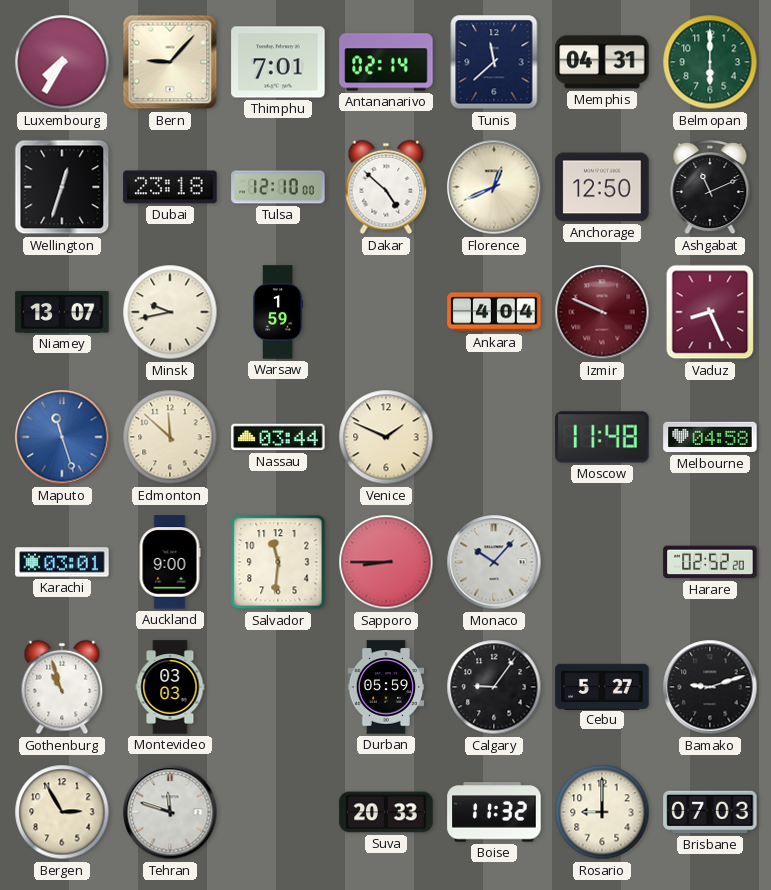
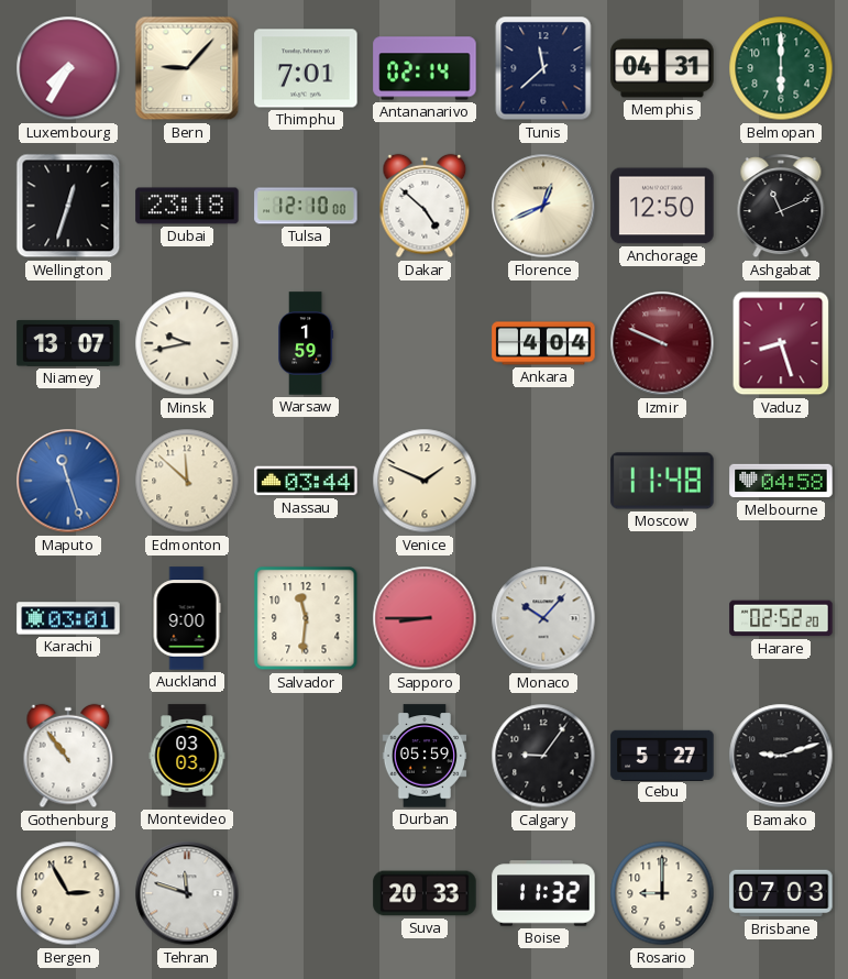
Vaduz: 8:26 -> 8:27 (781, 343)
Gothenburg: 10:57 -> 10:54 (68, 756)
